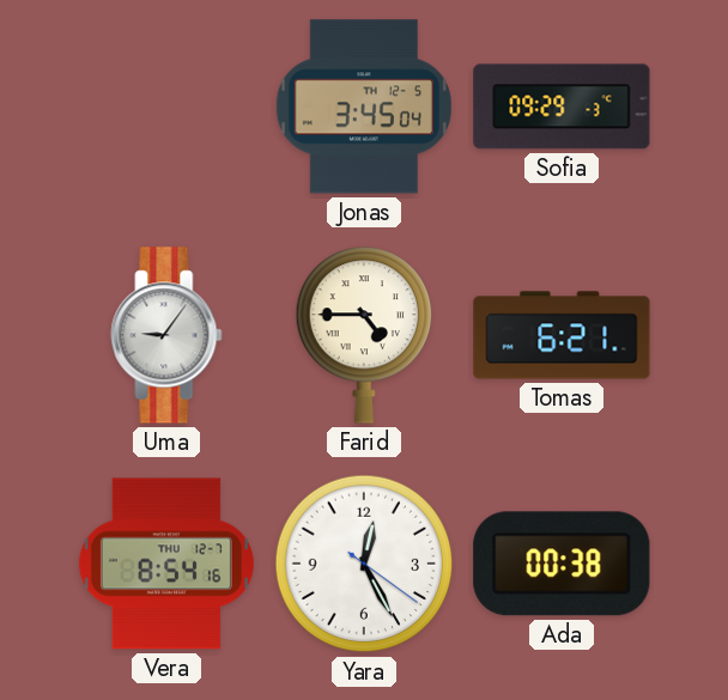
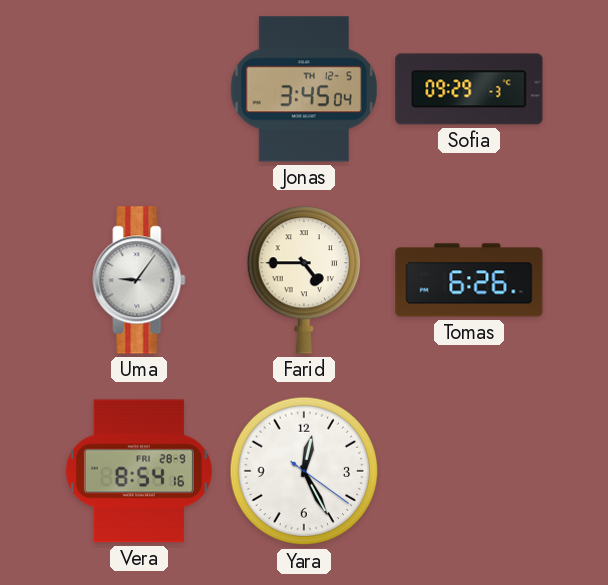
Tomas: 6:21 -> 6:26 (469, 280)
Vera date: THU 12-7 -> FRI 28-9 (139, 471)
Ada: 00:38 -> none (562, 564)
